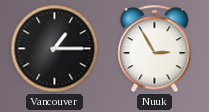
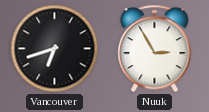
Vancouver: 1:15 -> 6:42 (55, 49)
